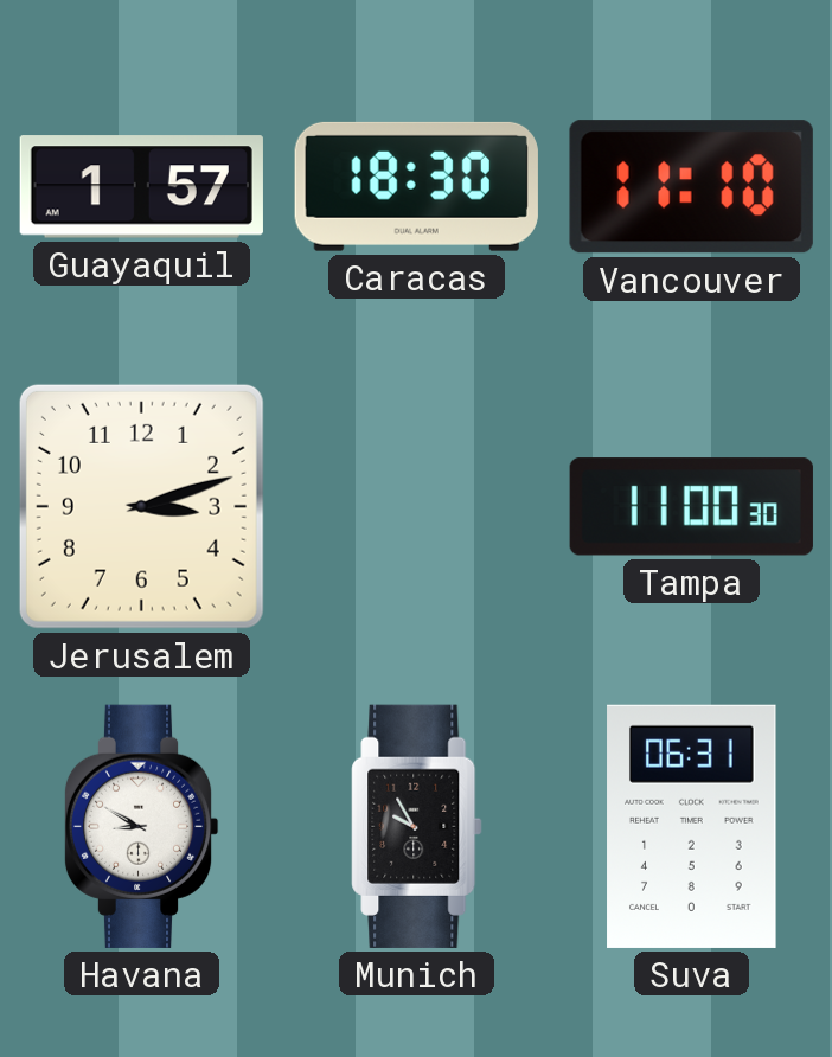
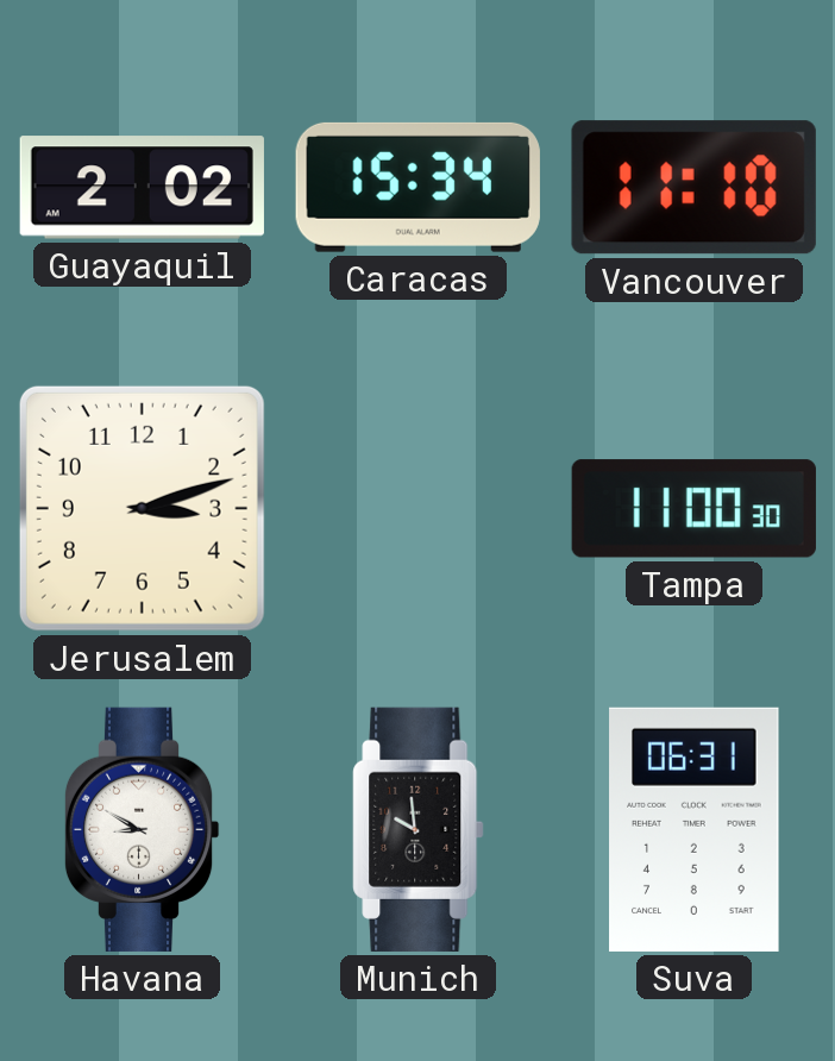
Guayaquil: 1:57 -> 2:02 (142, 188)
Caracas: 18:30 -> 15:34 (417, 187)
Munich: 9:55 -> 9:59 (419, 829)
